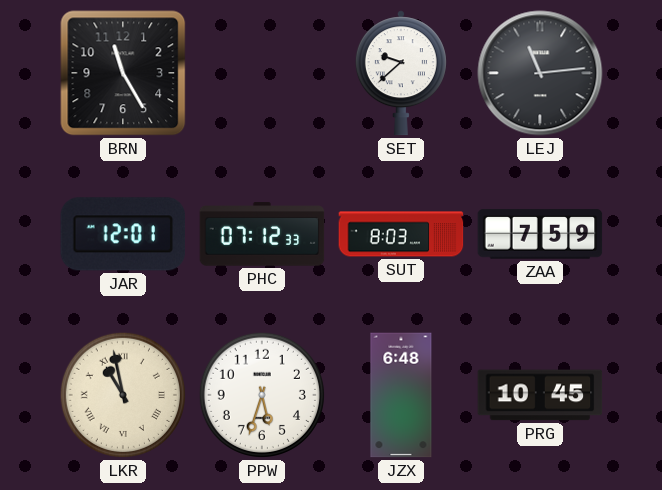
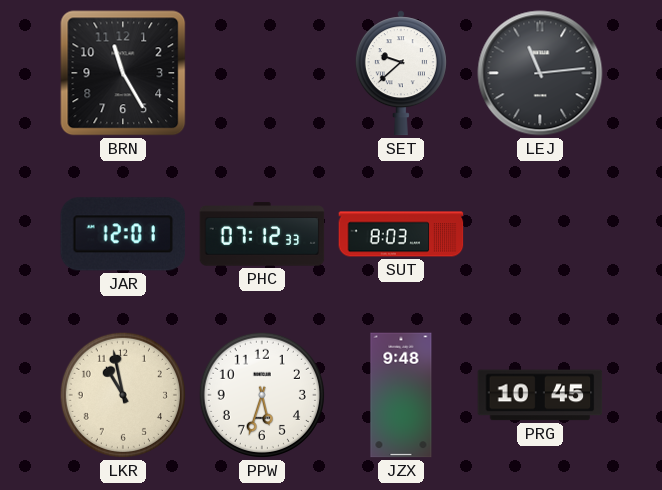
ZAA: 7:59 -> none (540, 234)
LKR numerals: Roman -> Arabic (123, 395)
JZX: 6:48 -> 9:48 (401, 395)
